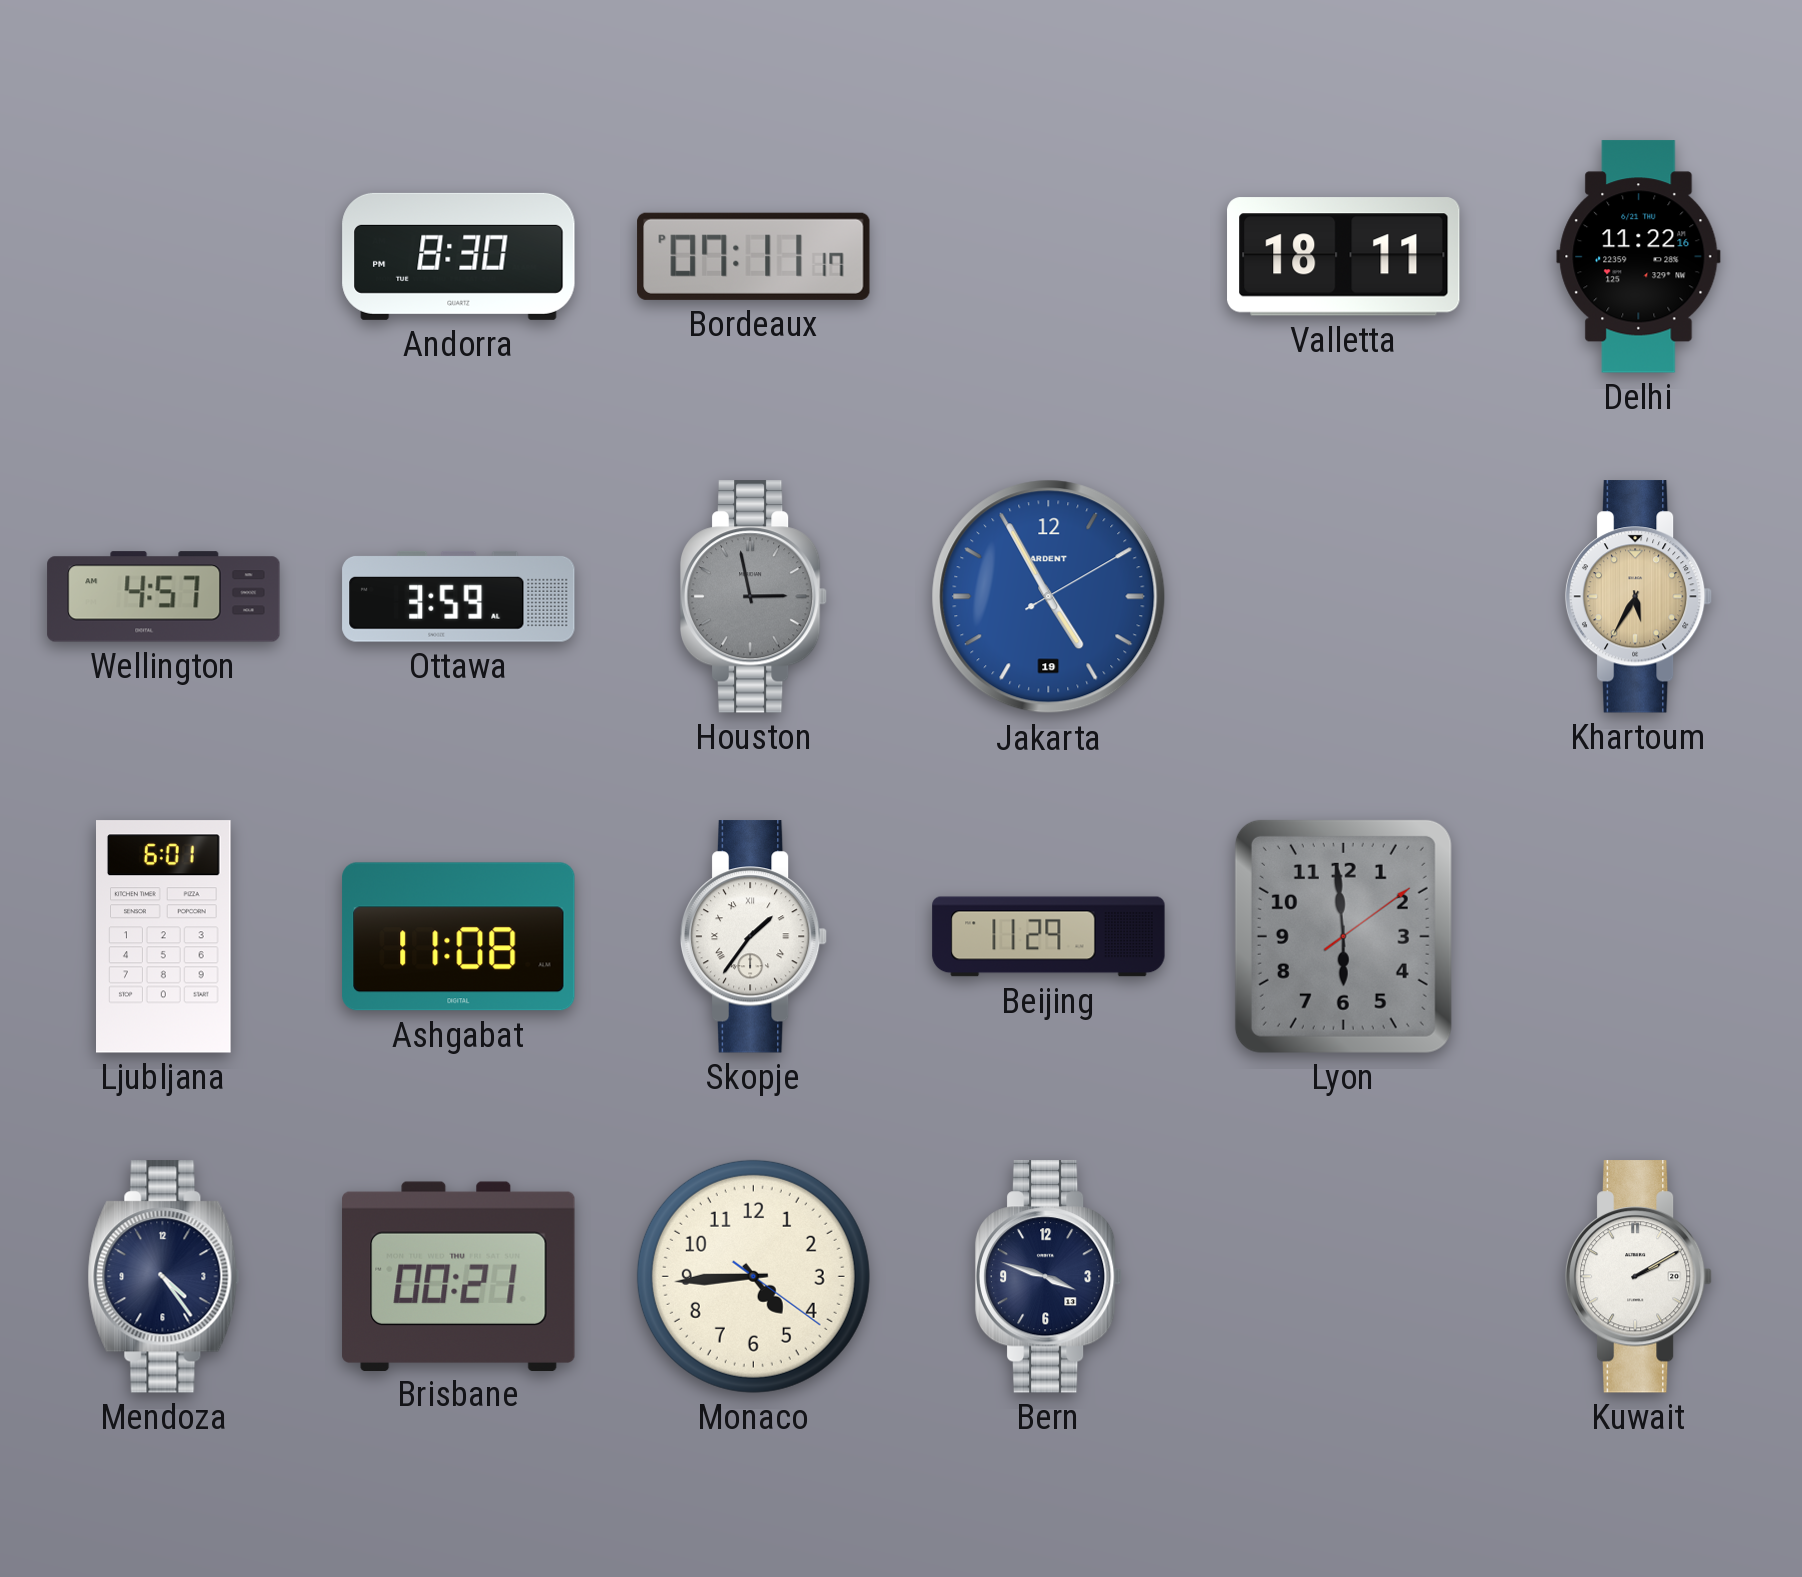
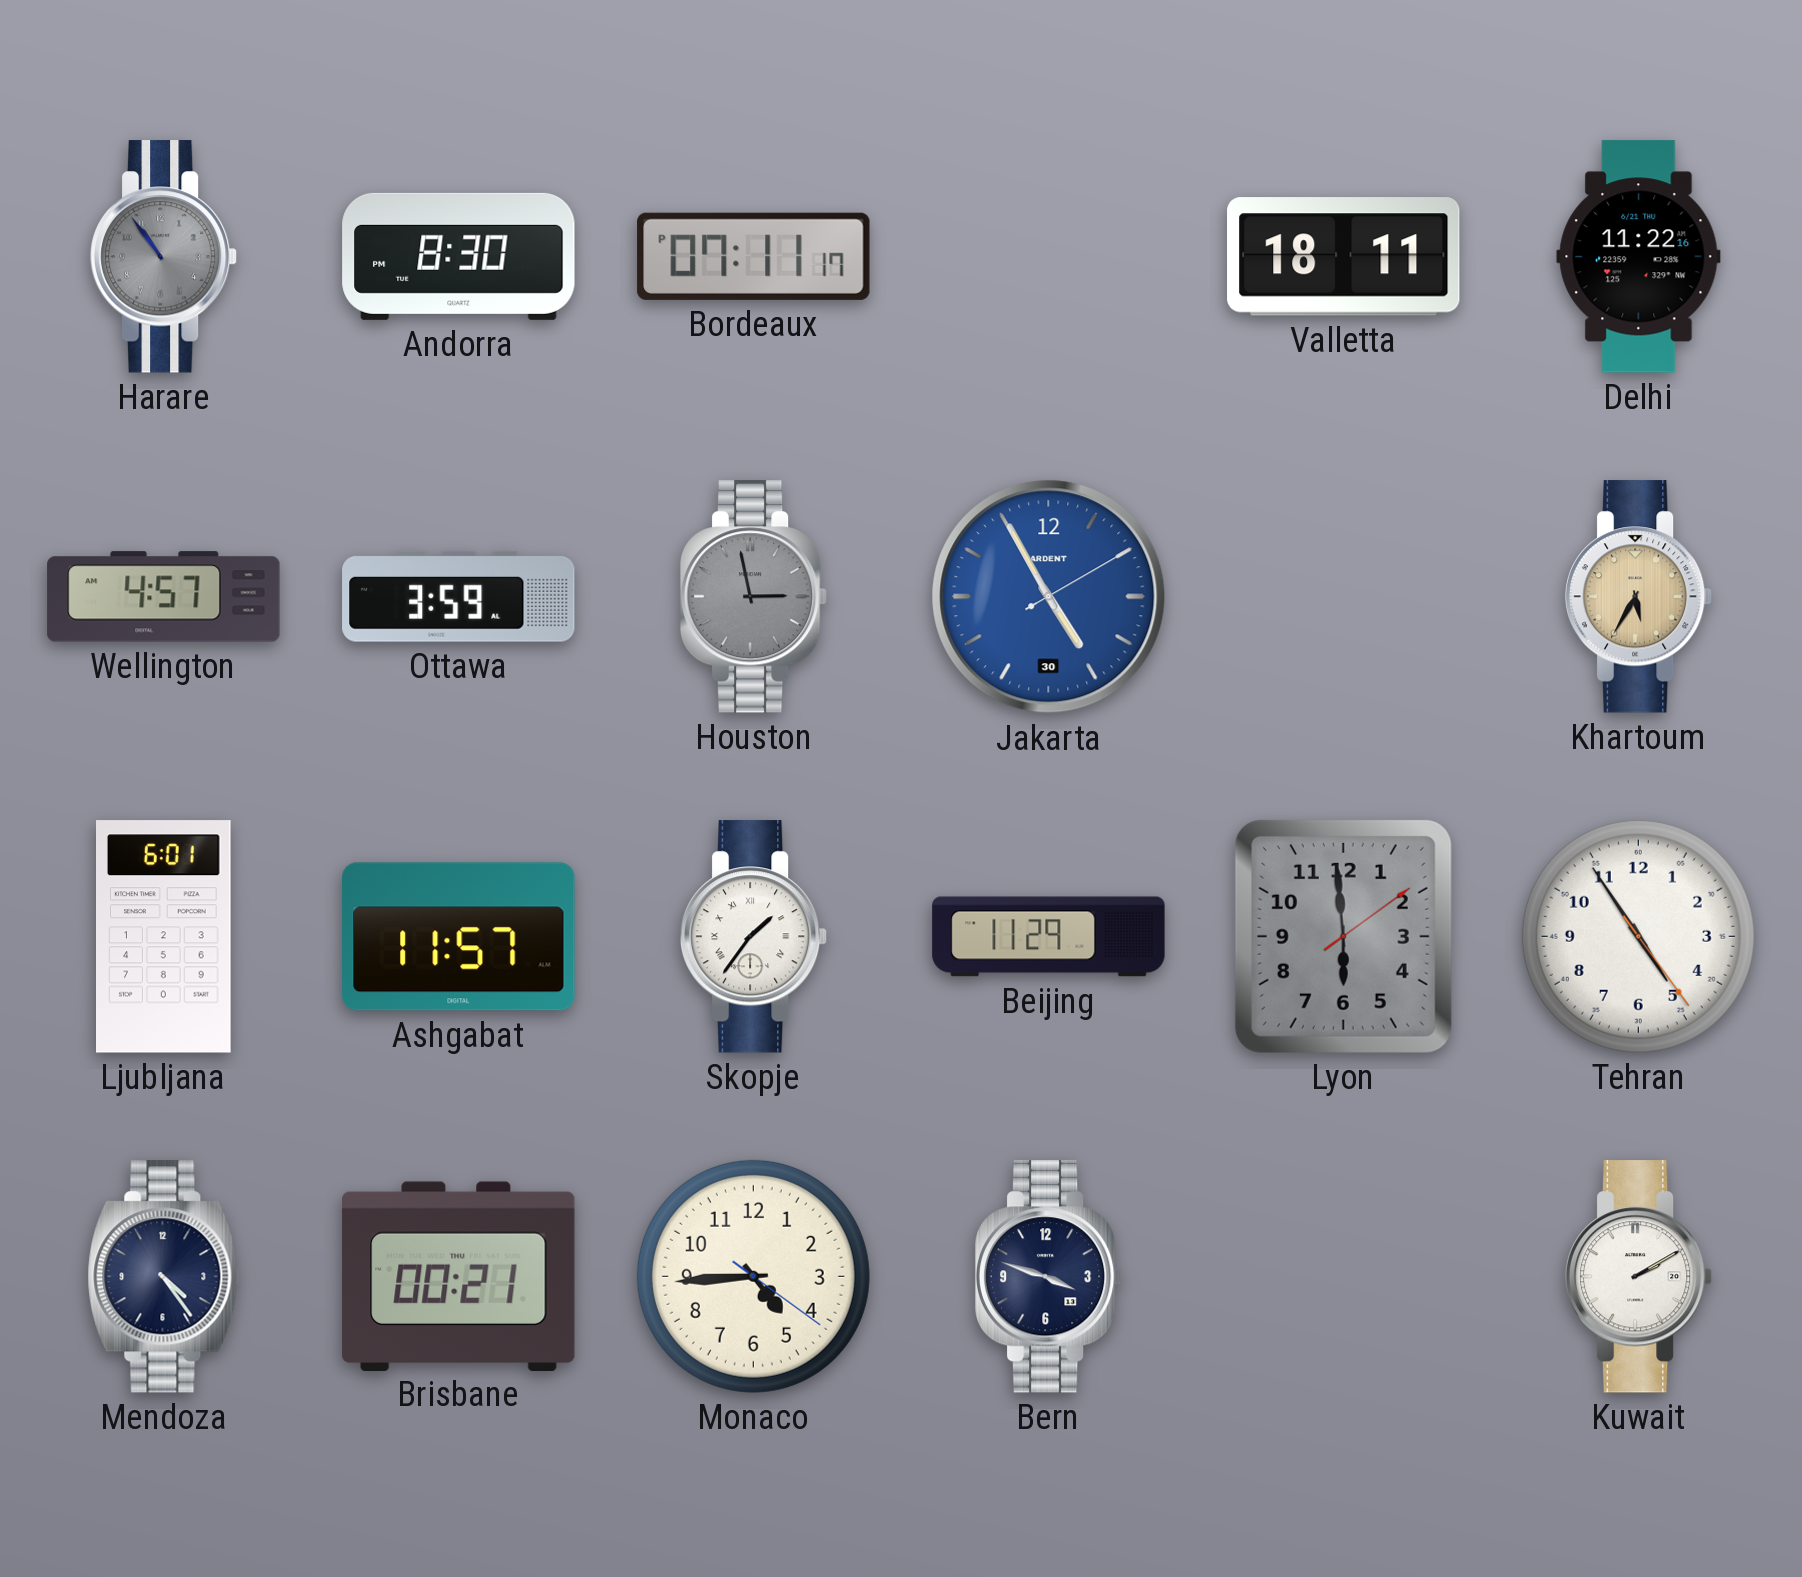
Harare: none -> 10:54 (164, 257)
Jakarta date: 19 -> 30 (1049, 597)
Ashgabat: 11:08 -> 11:57 (459, 937)
Tehran: none -> 4:54 (1638, 936)
